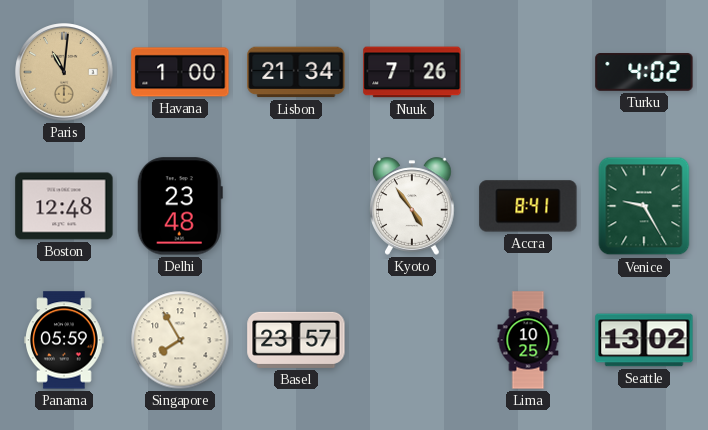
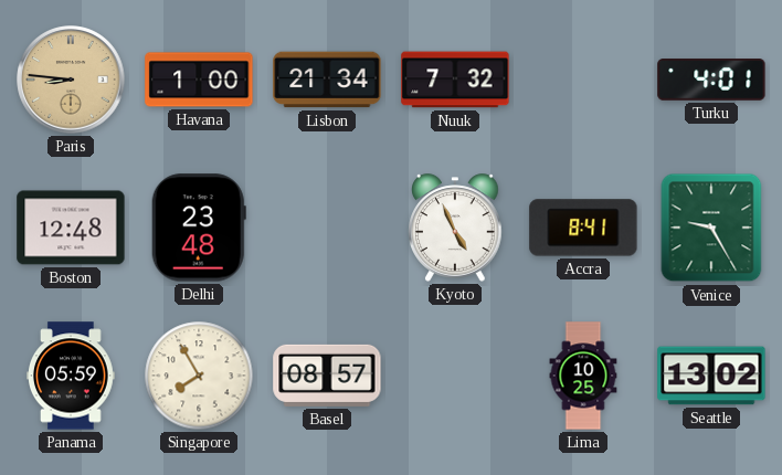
Paris: 11:01 -> 8:46 (71, 80)
Nuuk: 7:26 -> 7:32 (455, 80)
Turku: 4:02 -> 4:01 (711, 80)
Kyoto: 4:54 -> 4:56 (455, 228)
Basel: 23:57 -> 08:57 (327, 376)
